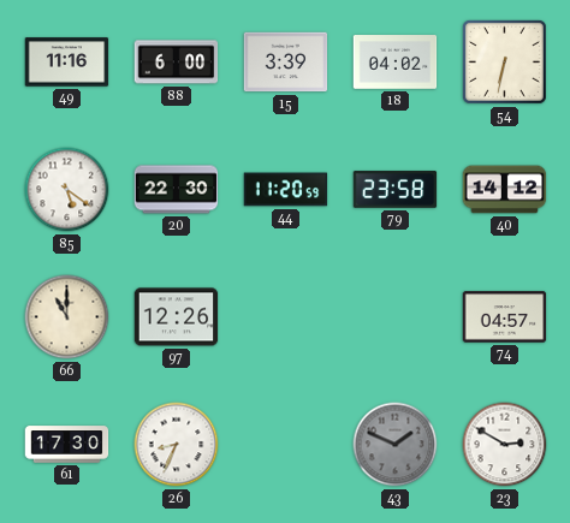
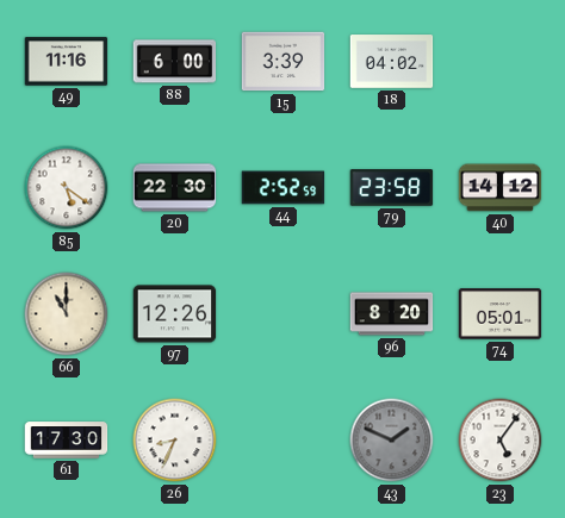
54: 6:32 -> none (504, 61)
44: 11:20 -> 2:52 (284, 188)
96: none -> 8:20 (392, 314)
74: 04:57 -> 05:01 (501, 314)
23: 2:50 -> 5:06 (501, 441)
